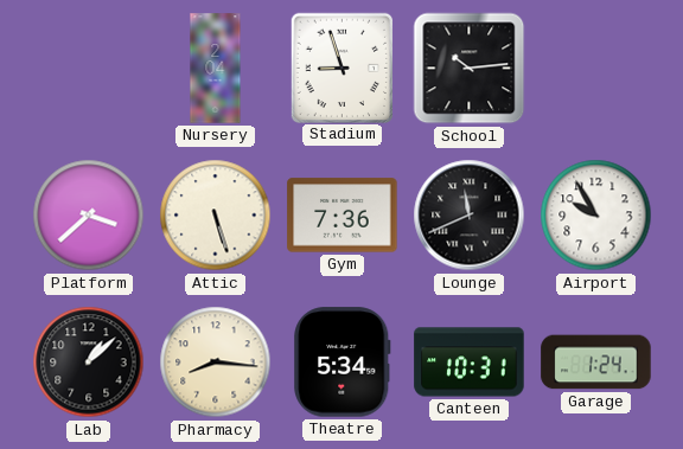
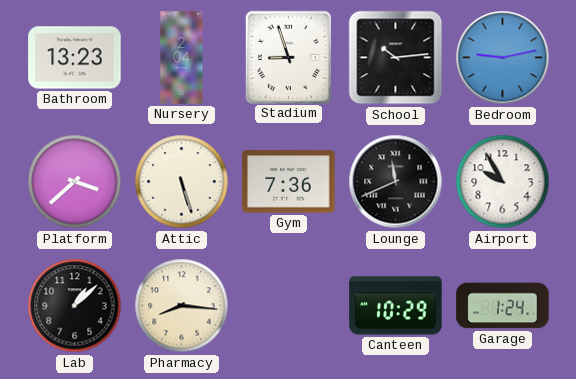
Bathroom: none -> 13:23 (75, 58)
Bedroom: none -> 9:13 (503, 58)
Theatre: 5:34 -> none (343, 363)
Canteen: 10:31 -> 10:29 (396, 306)
